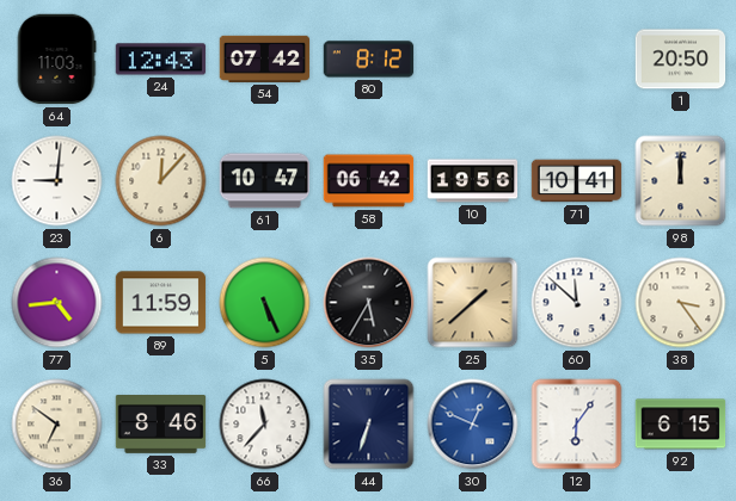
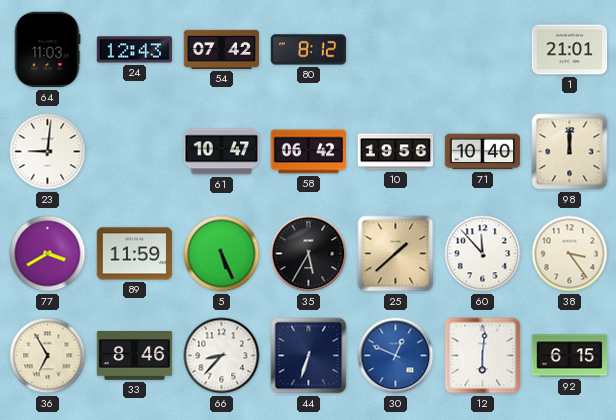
1: 20:50 -> 21:01 (570, 50)
6: 12:07 -> none (161, 181)
71: 10:41 -> 10:40 (483, 152)
77: 4:44 -> 3:40 (48, 254)
60: 11:52 -> 11:53 (483, 254)
36: 6:51 -> 6:55 (48, 356)
66: 11:37 -> 8:37 (222, 356)
12: 6:06 -> 6:01 (483, 356)
